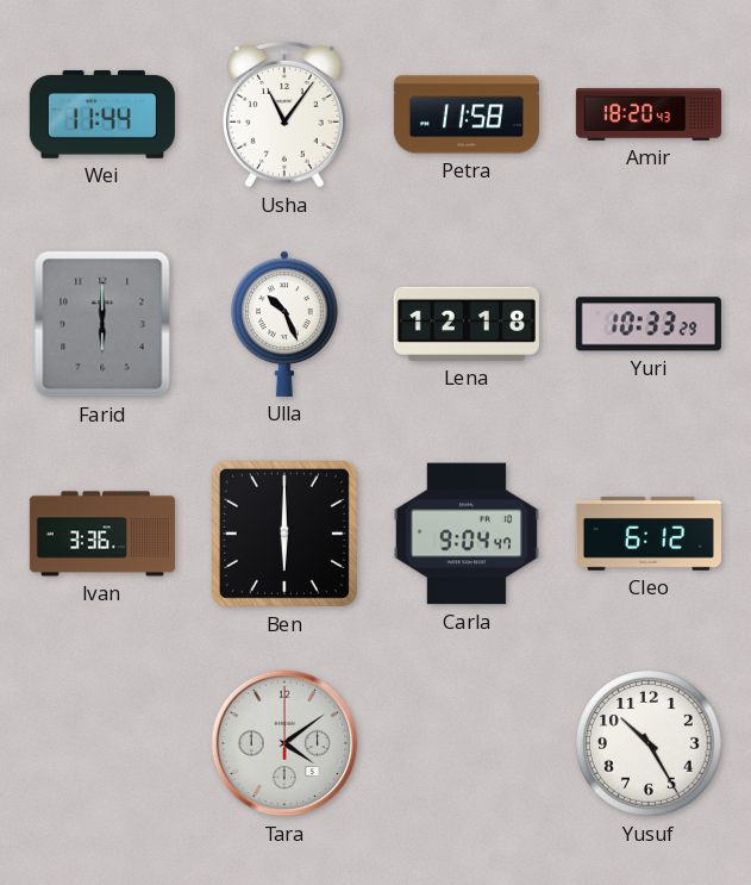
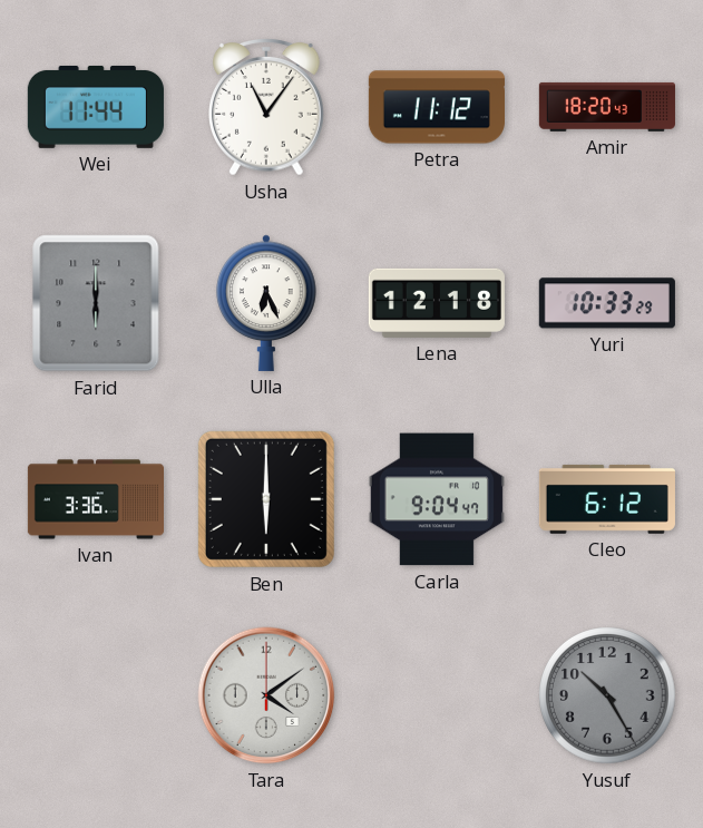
Petra: 11:58 -> 11:12 (437, 107)
Ulla: 10:26 -> 6:26 (266, 303)
Yusuf dial: white -> grey (608, 697)
